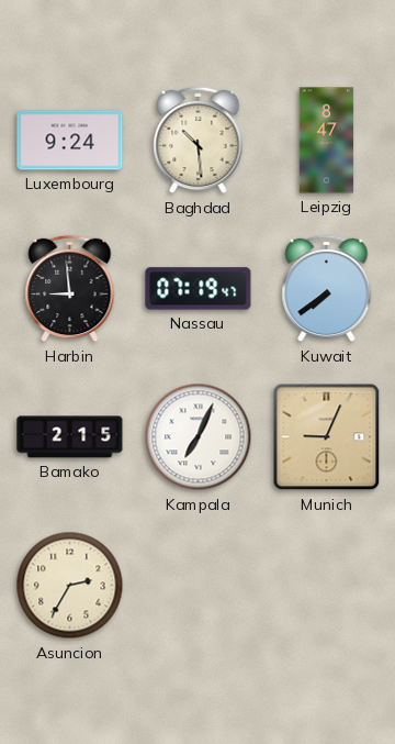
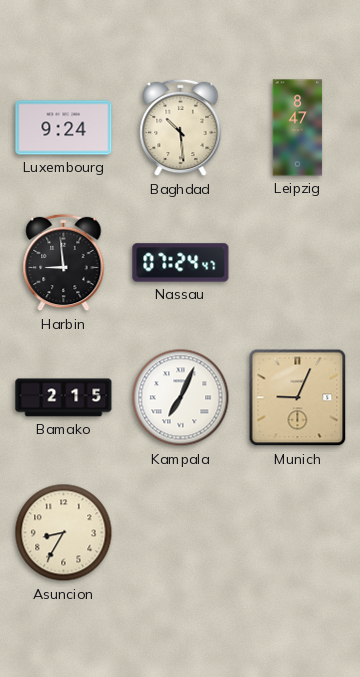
Nassau: 07:19 -> 07:24 (181, 263)
Kuwait: 7:39 -> none (327, 289)
Asuncion: 2:35 -> 8:35 (64, 533)
